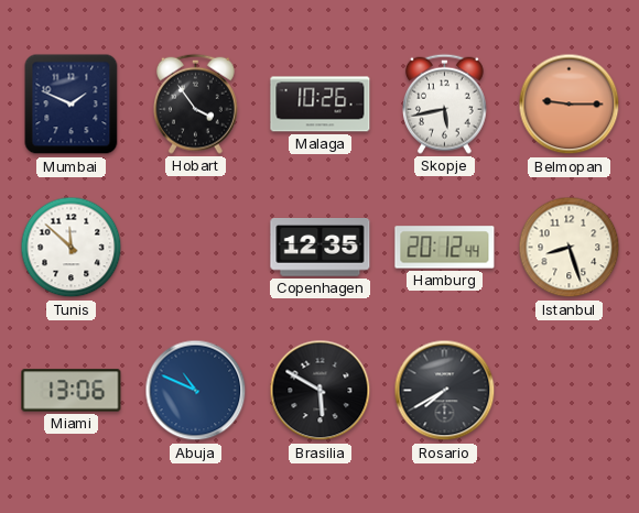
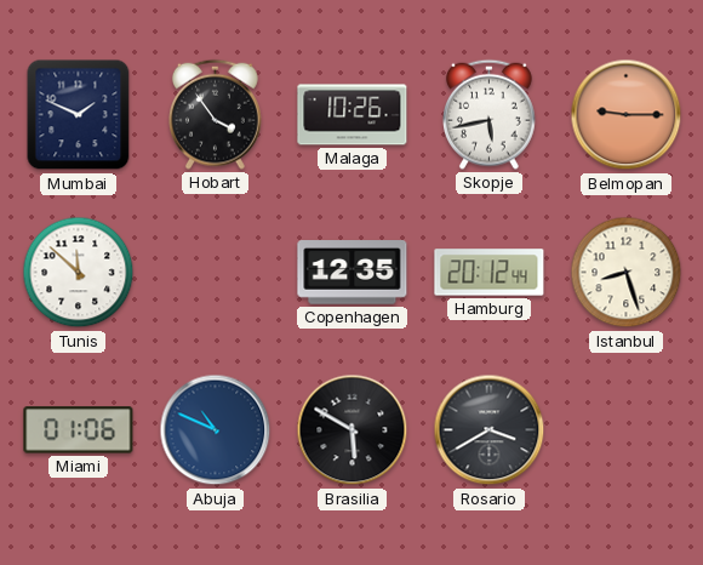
Miami: 13:06 -> 01:06 (79, 430)
Rosario: 7:40 -> 3:40 (490, 430)
